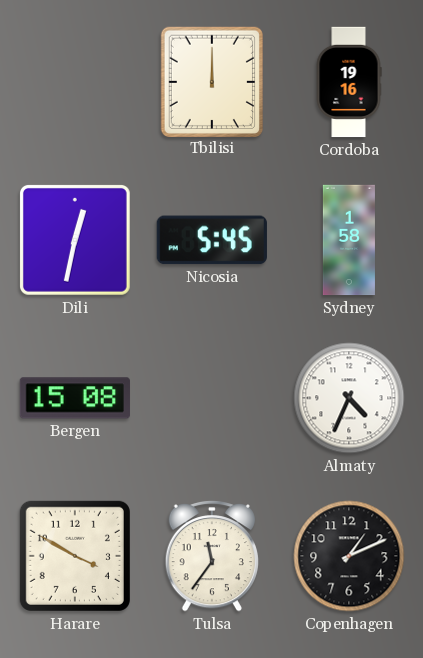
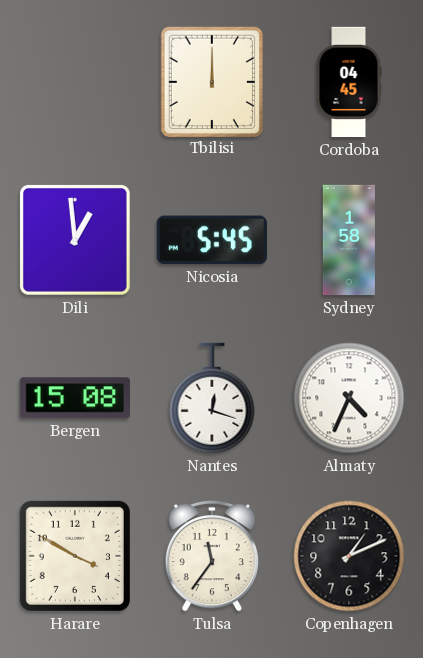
Cordoba: 19:16 -> 04:45 (349, 82)
Dili: 12:32 -> 12:59 (75, 240)
Nantes: none -> 12:18 (212, 398)
